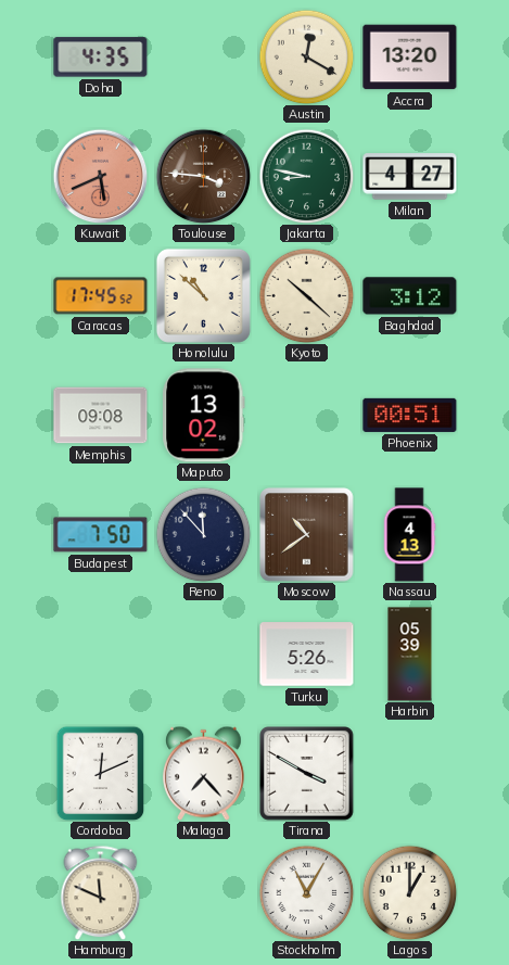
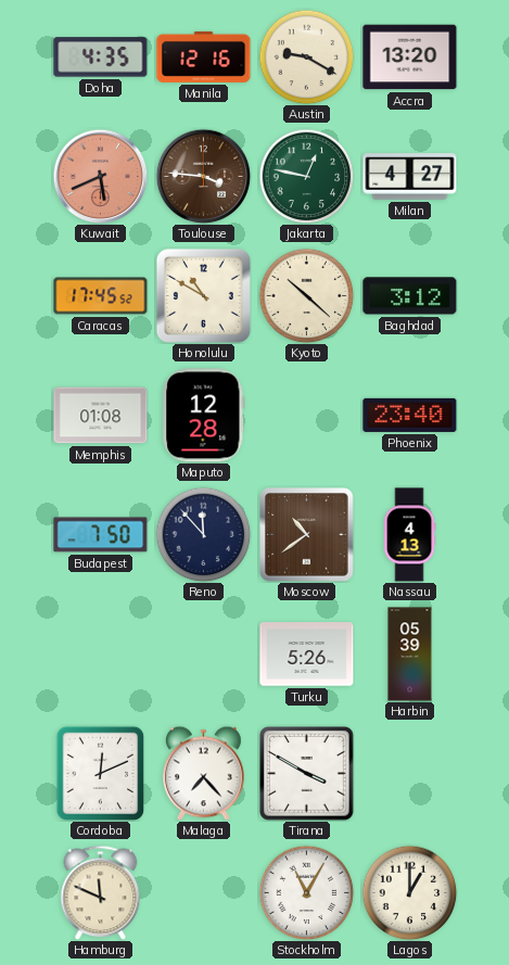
Manila: none -> 12:16 (204, 56)
Austin: 12:20 -> 9:20 (306, 56)
Jakarta: 8:47 -> 12:47 (306, 176)
Honolulu: 10:52 -> 10:50 (203, 295)
Memphis: 09:08 -> 01:08 (101, 416)
Maputo: 13:02 -> 12:28 (204, 416)
Phoenix: 00:51 -> 23:40 (410, 415)
